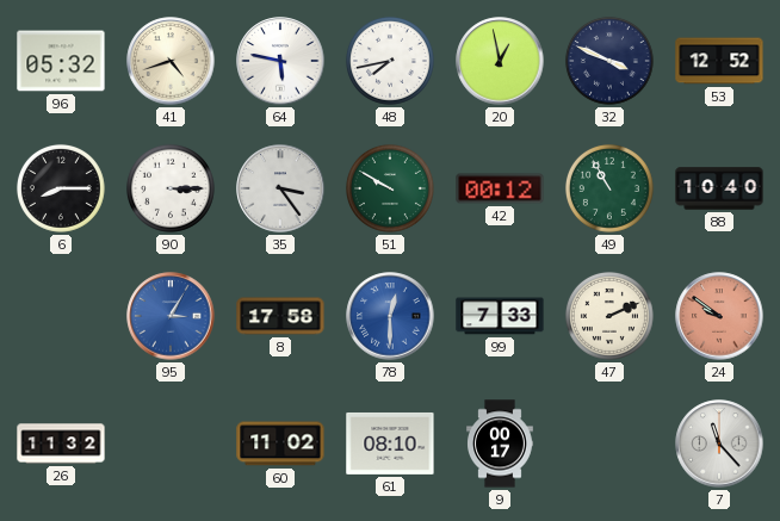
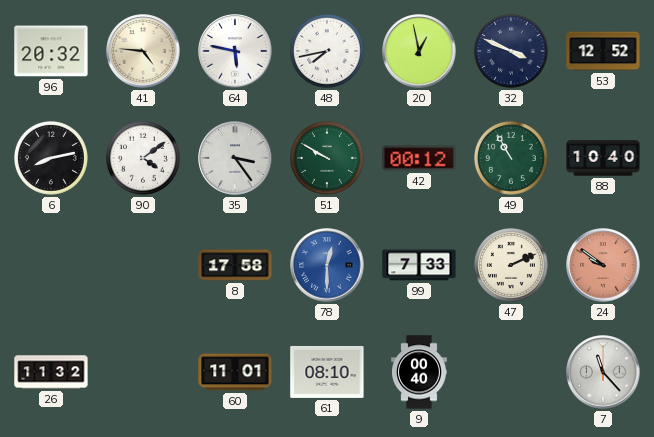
96: 05:32 -> 20:32 (51, 51)
41: 4:42 -> 4:46 (143, 51)
6: 8:15 -> 8:13 (51, 158)
90: 3:15 -> 4:09 (143, 158)
95: 3:05 -> none (171, 316)
60: 11:02 -> 11:01 (235, 372)
9: 00:17 -> 00:40 (419, 372)
